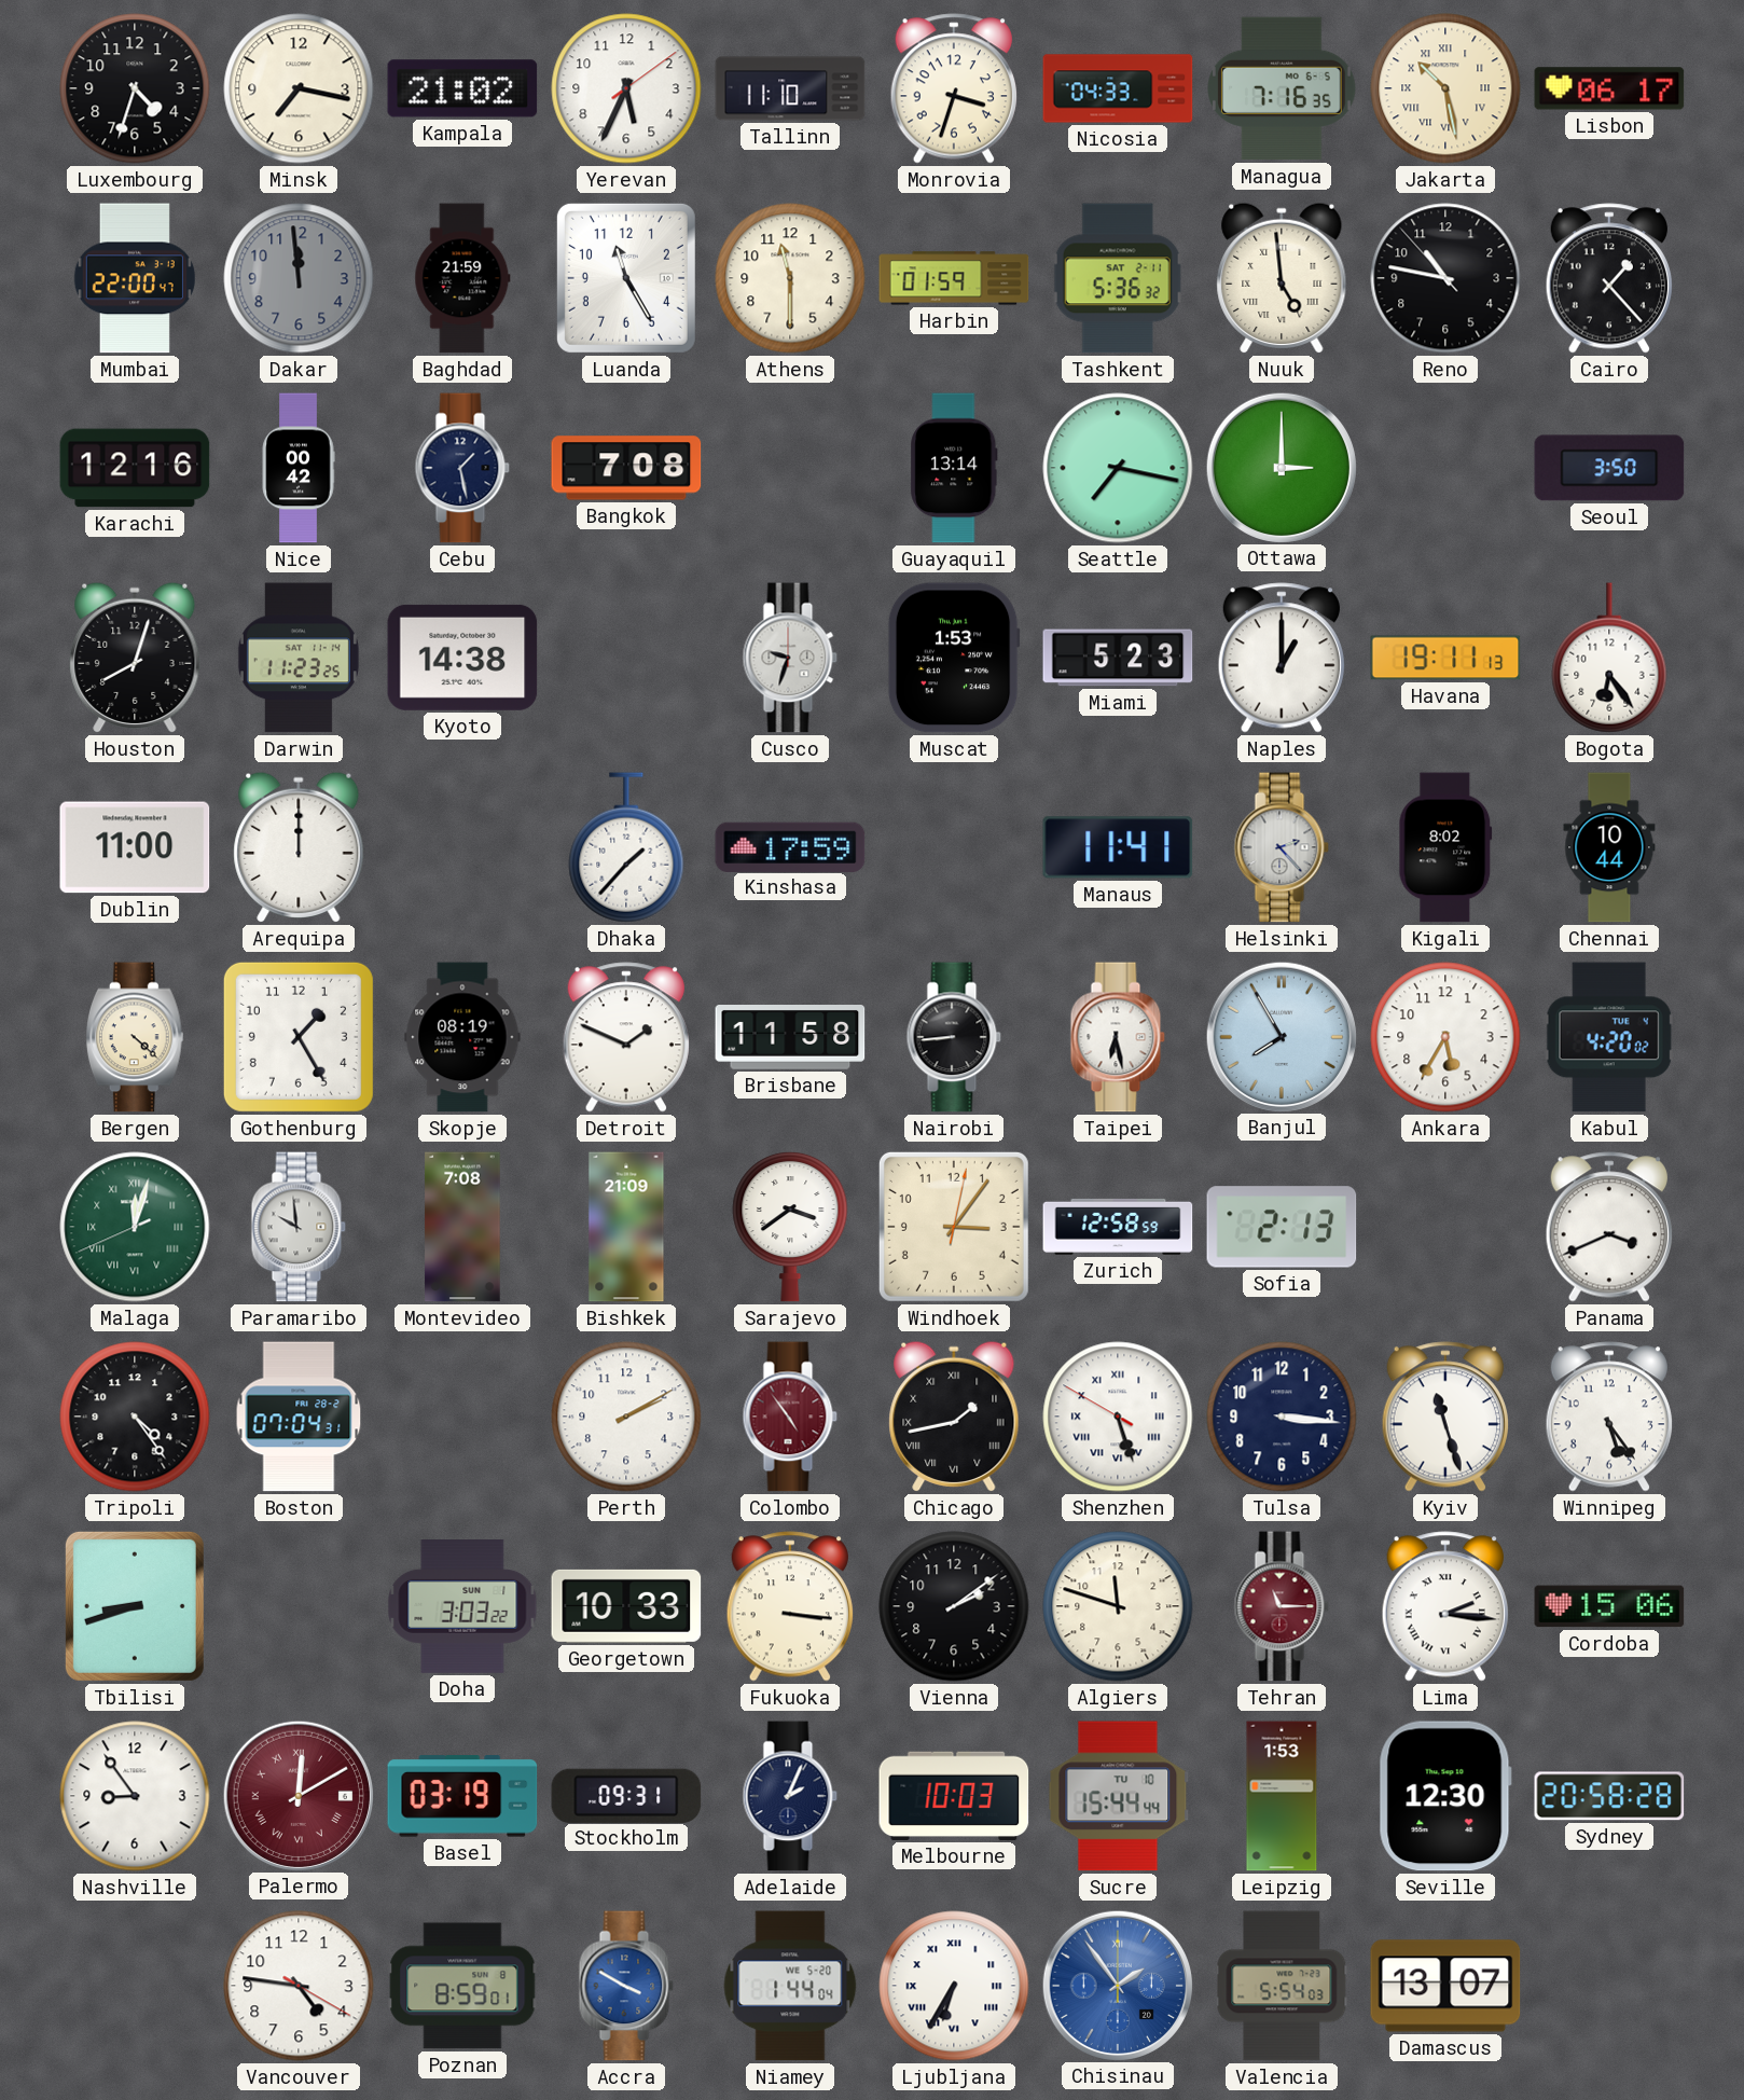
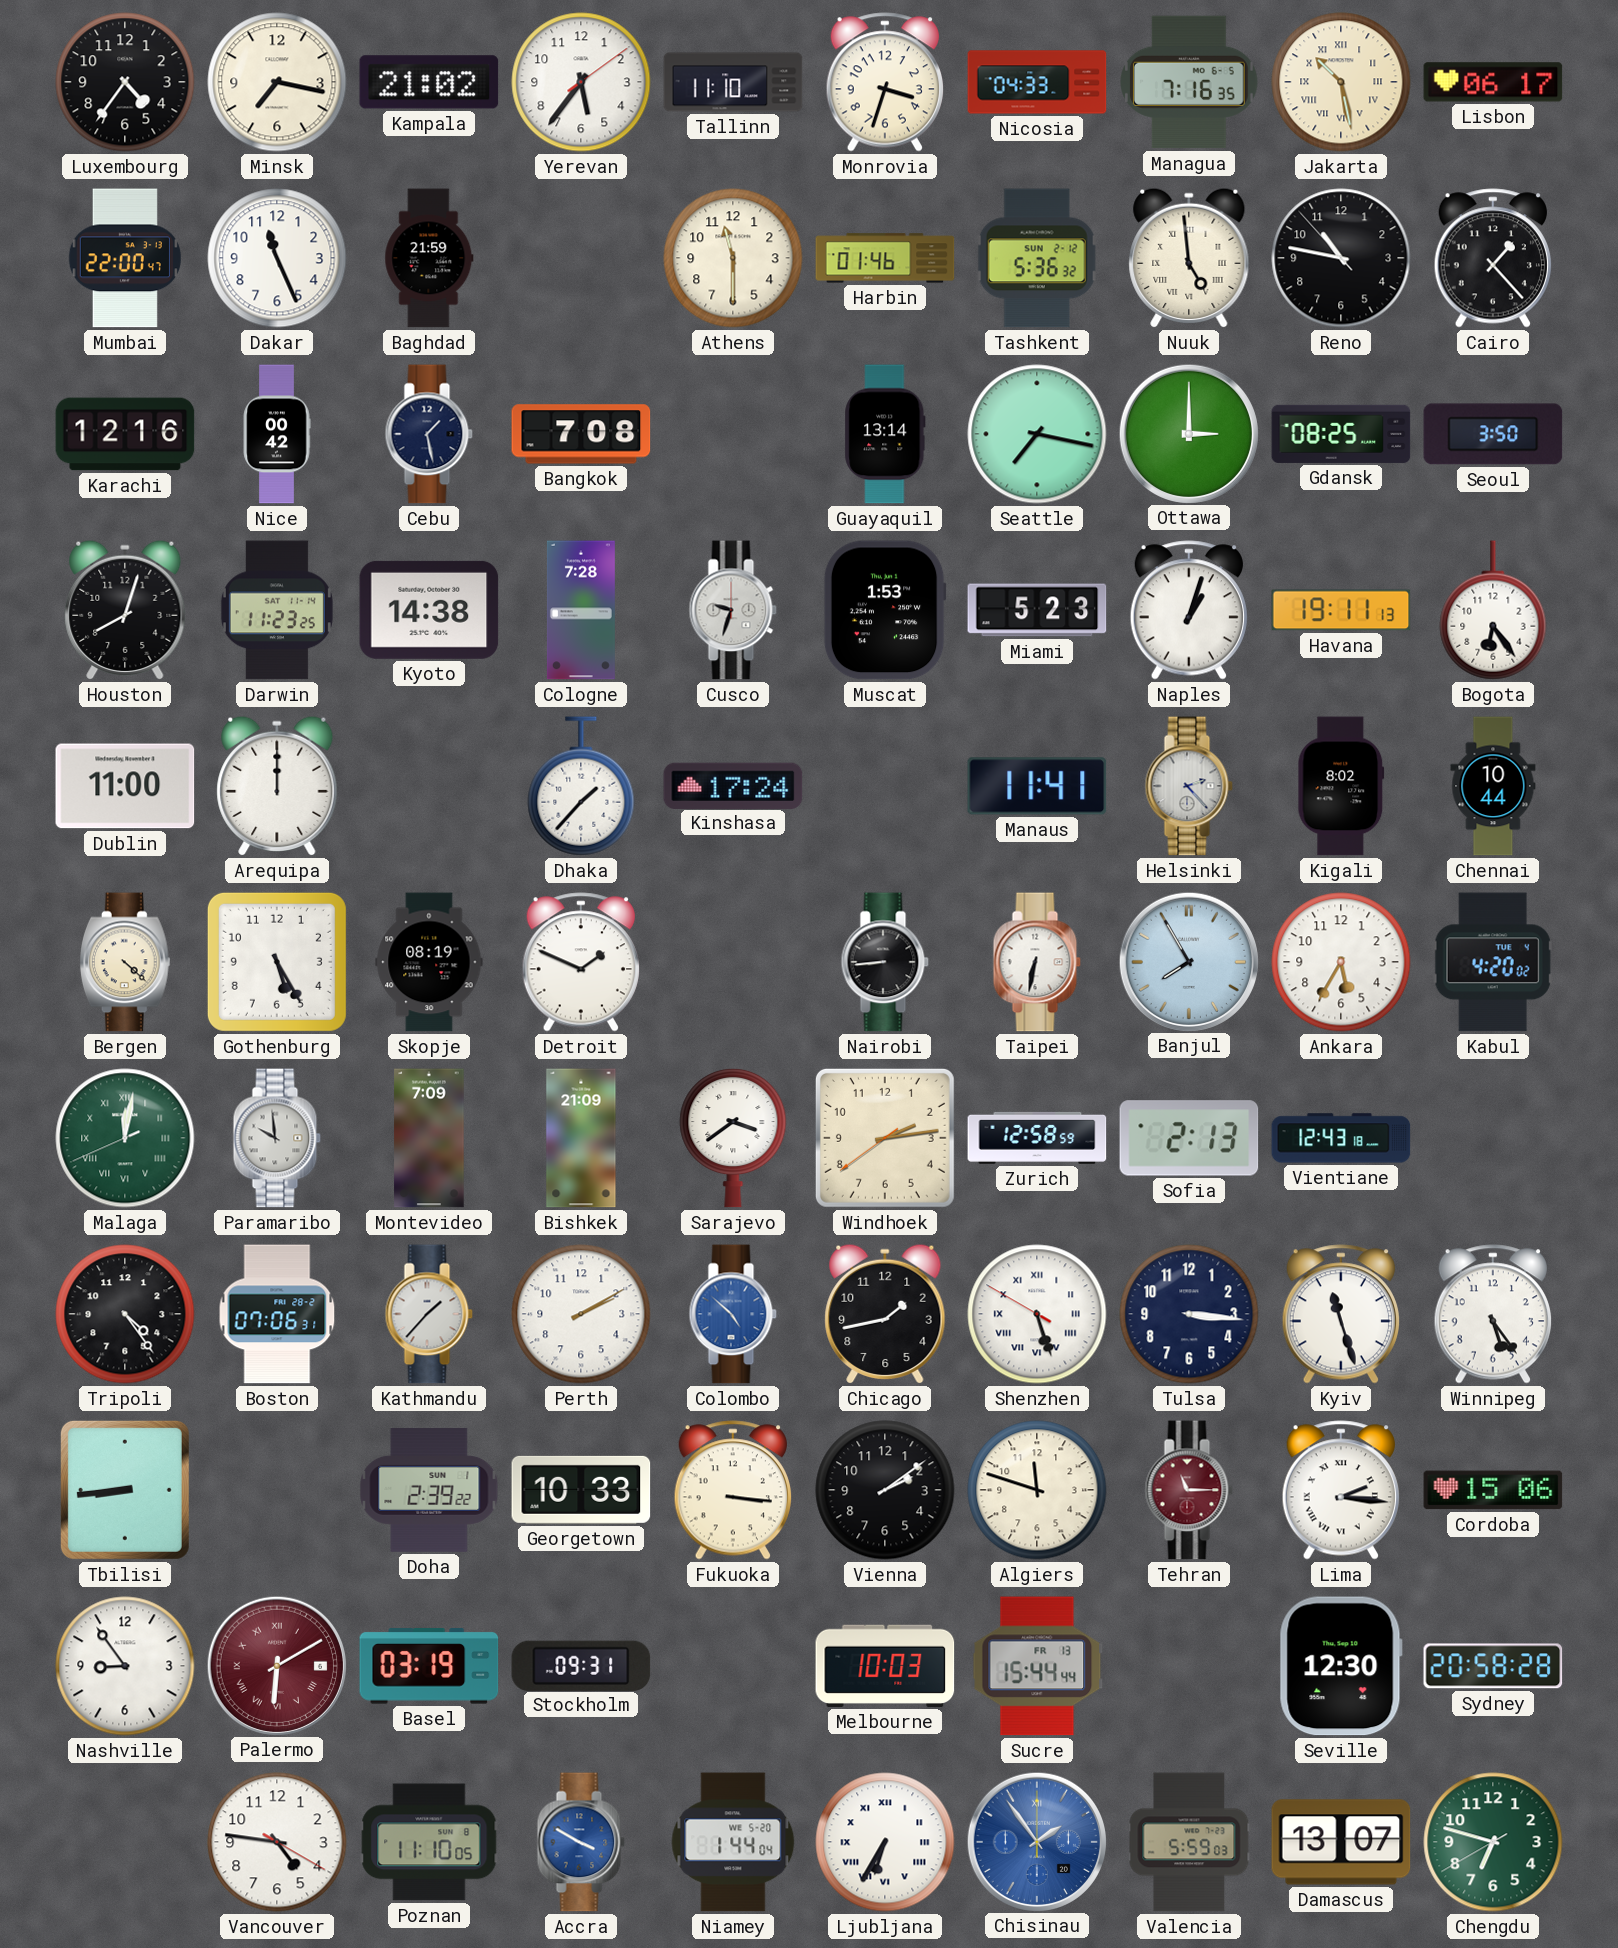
Luxembourg: 4:33 -> 4:36 (125, 82)
Yerevan: 5:34 -> 5:36 (581, 82)
Dakar: 11:59 -> 11:26 (277, 258)
Dakar dial: grey -> white (277, 258)
Luanda: 11:25 -> none (626, 278)
Harbin: 01:59 -> 01:46 (885, 258)
Tashkent date: SAT 2-11 -> SUN 2-12 (1037, 258)
Gdansk: none -> 08:25 (1341, 434)
Cologne: none -> 7:28 (581, 610)
Naples: 1:00 -> 1:03 (1188, 610)
Kinshasa: 17:59 -> 17:24 (733, 785)
Gothenburg: 1:25 -> 5:25 (277, 962)
Brisbane: 11:58 -> none (790, 1038)
Taipei: 6:28 -> 6:32 (1037, 962)
Malaga: 12:02 -> 12:01 (125, 1138)
Montevideo: 7:08 -> 7:09 (429, 1138)
Windhoek: 3:06 -> 2:13 (885, 1138)
Vientiane: none -> 12:43 (1341, 1138)
Panama: 3:41 -> none (1608, 1227)
Boston: 07:04 -> 07:06 (277, 1314)
Kathmandu: none -> 1:37 (429, 1314)
Colombo: 4:54 -> 4:52 (733, 1314)
Colombo dial: burgundy -> blue (733, 1314)
Chicago numerals: Roman -> Arabic (885, 1314)
Tbilisi: 8:42 -> 8:44 (125, 1490)
Doha: 3:03 -> 2:39 (429, 1491)
Palermo: 12:10 -> 6:10 (276, 1665)
Adelaide: 2:04 -> none (790, 1796)
Sucre date: TU 10 -> FR 13 (1037, 1666)
Leipzig: 1:53 -> none (1282, 1796)
Poznan: 8:59 -> 11:10 (429, 1842)
Valencia: 5:54 -> 5:59 (1189, 1842)
Chengdu: none -> 6:47 (1493, 1842)
